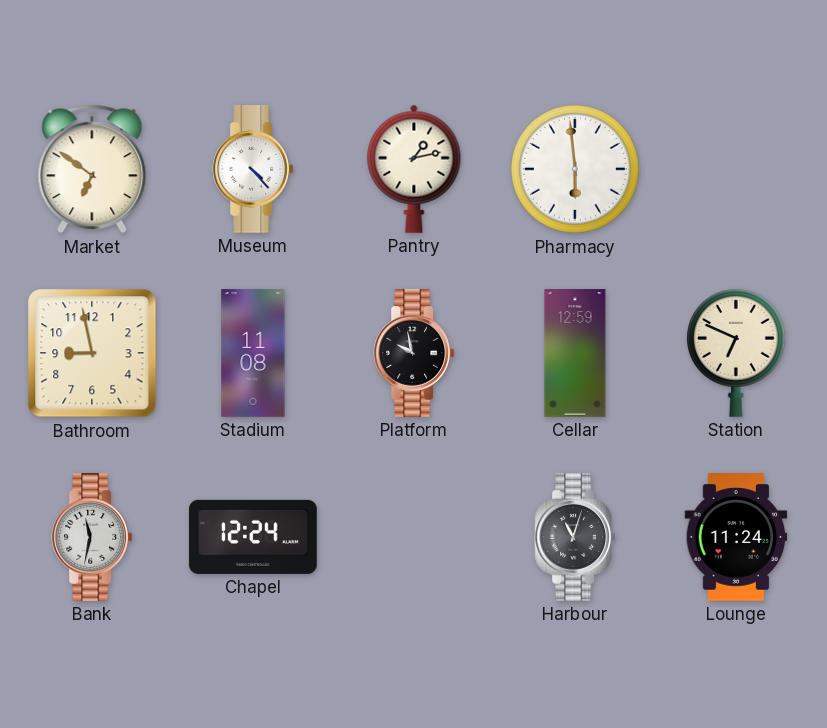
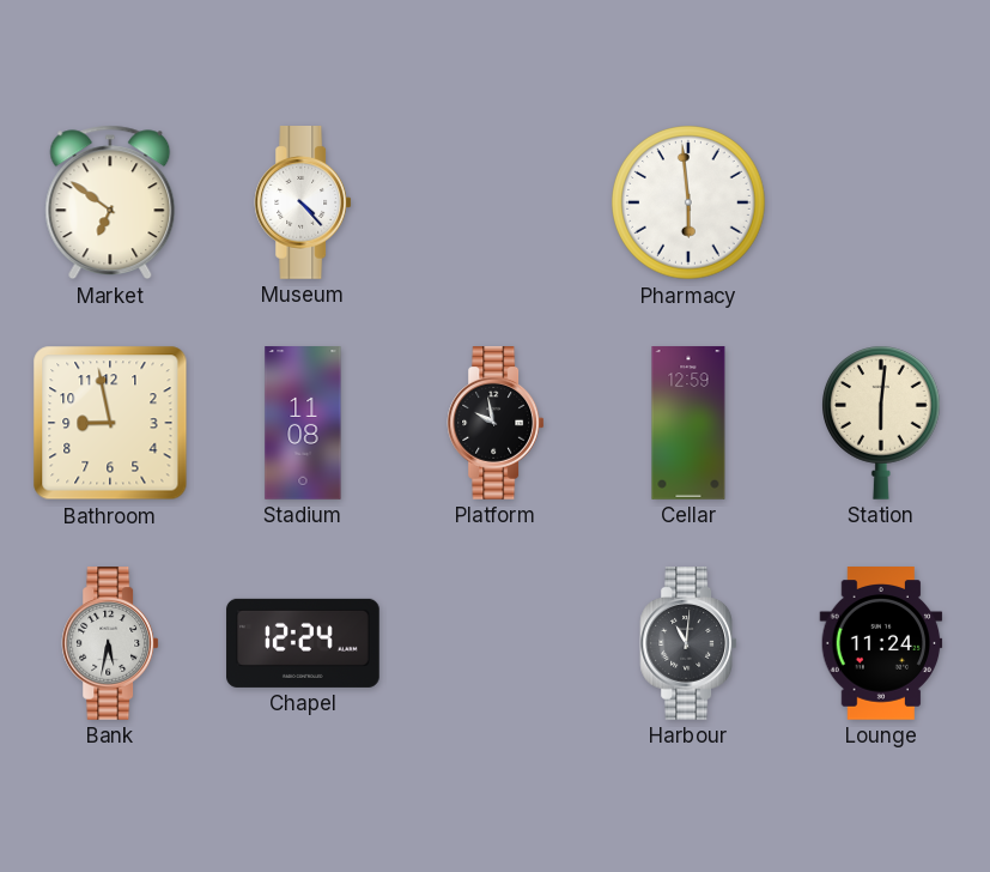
Pantry: 1:13 -> none (414, 169)
Station: 6:49 -> 6:01 (882, 423)
Bank: 11:32 -> 5:32 (110, 643)
Harbour: 11:03 -> 11:01 (688, 643)
